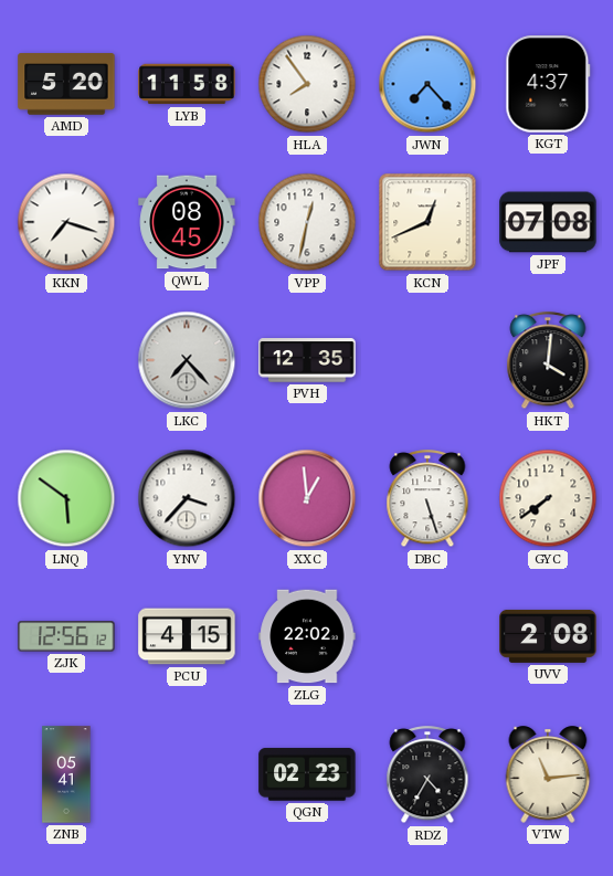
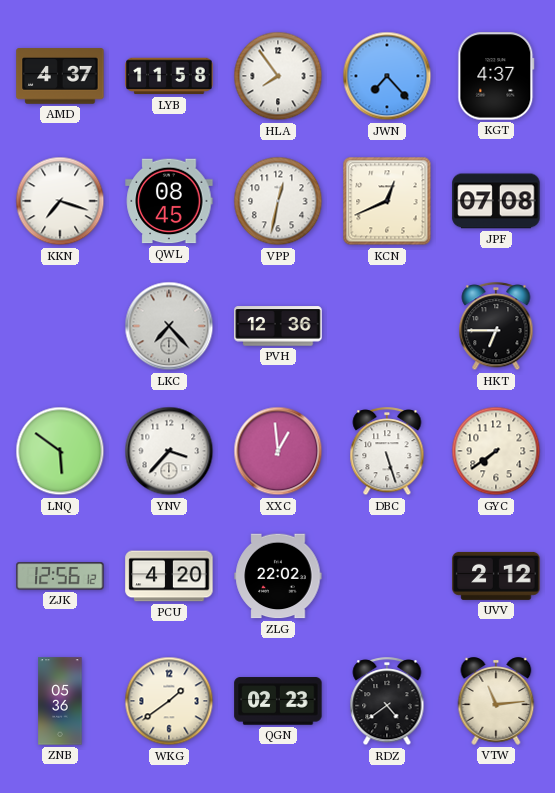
AMD: 5:20 -> 4:37 (60, 76)
PVH: 12:35 -> 12:36 (278, 326)
HKT: 4:01 -> 6:45 (496, 327)
PCU: 4:15 -> 4:20 (169, 576)
UVV: 2:08 -> 2:12 (496, 576)
ZNB: 05:41 -> 05:36 (60, 701)
WKG: none -> 1:39 (169, 701)
RDZ: 4:35 -> 4:39 (387, 702)
